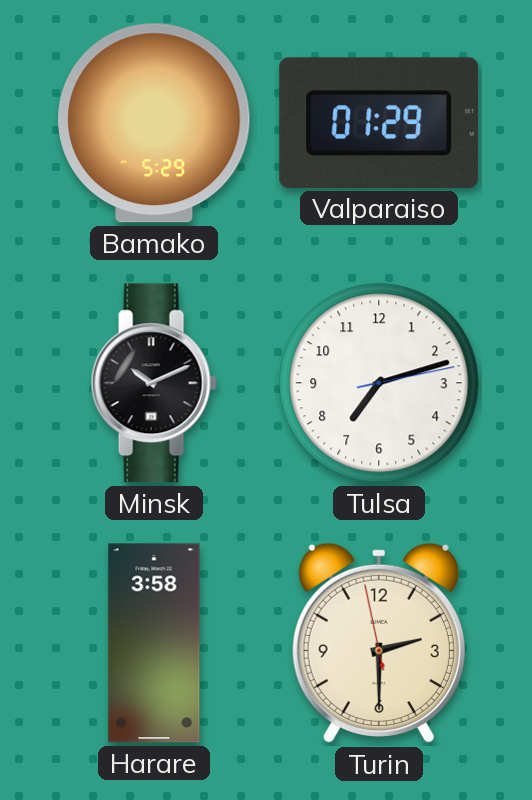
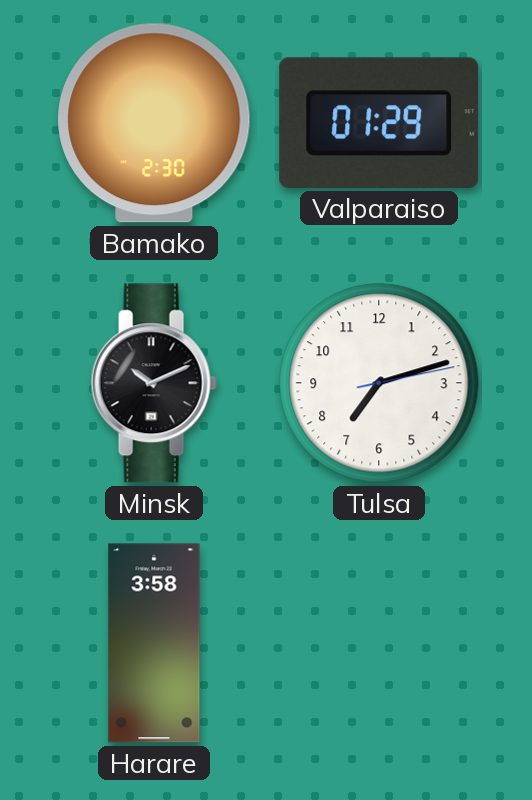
Bamako: 5:29 -> 2:30 (154, 123)
Turin: 2:29 -> none (379, 643)
